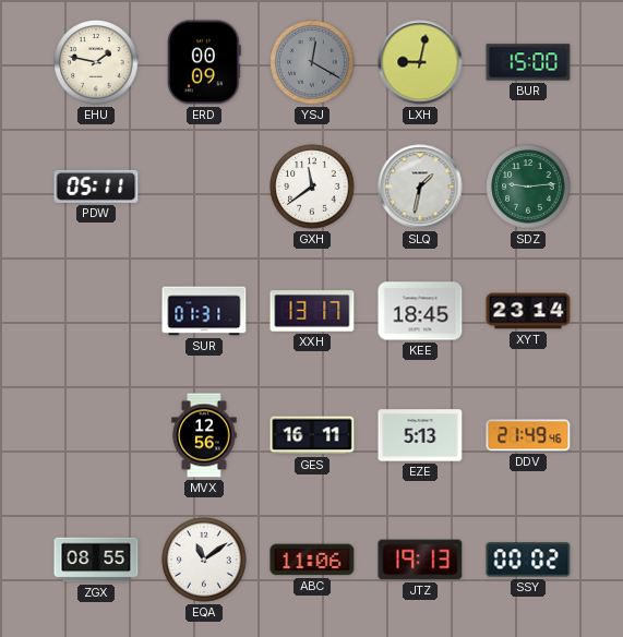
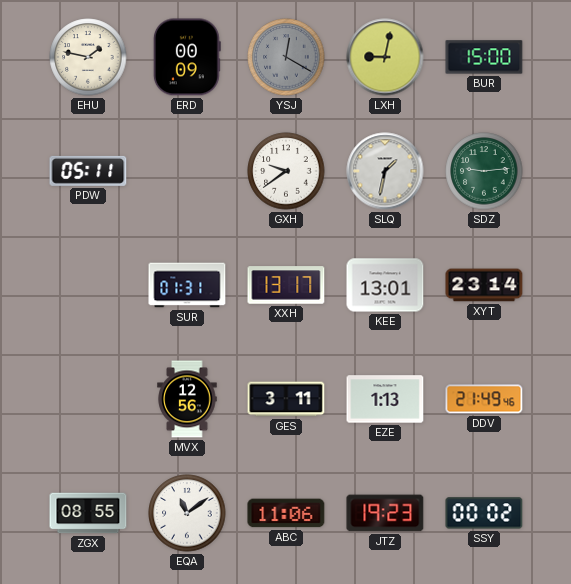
GXH: 11:39 -> 9:39 (286, 171)
KEE: 18:45 -> 13:01 (385, 285)
GES: 16:11 -> 3:11 (286, 399)
EZE: 5:13 -> 1:13 (385, 399)
JTZ: 19:13 -> 19:23 (385, 513)
